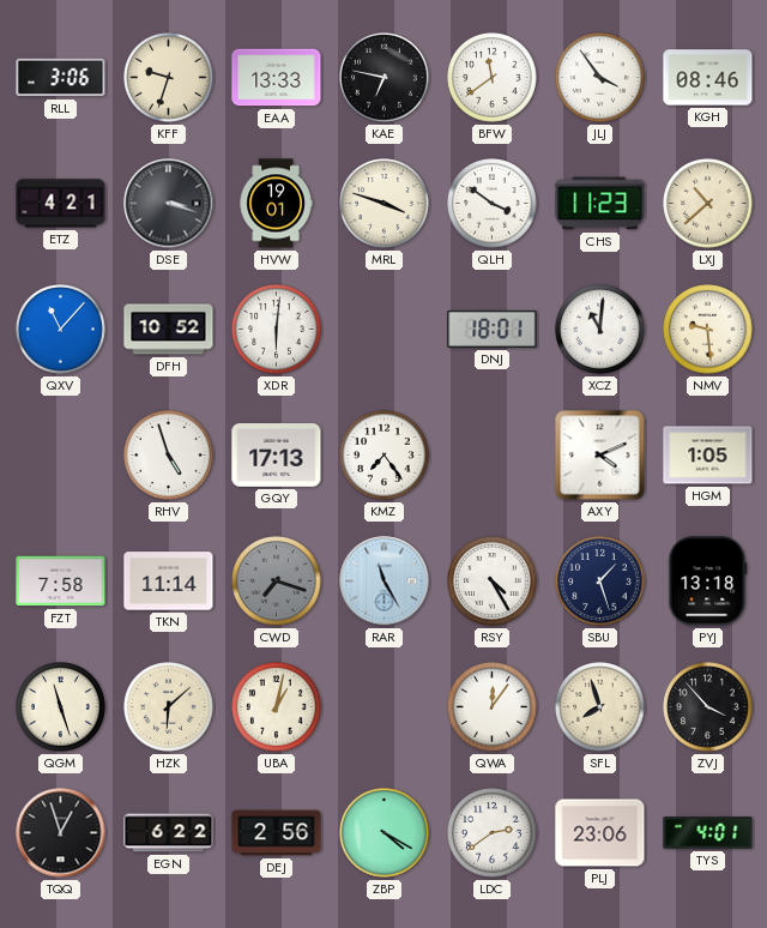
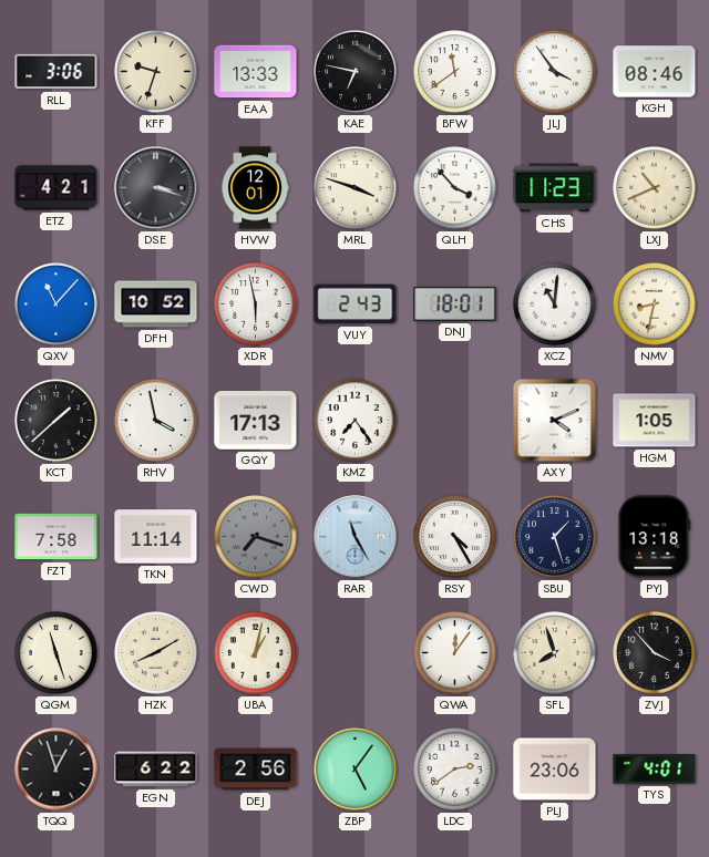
HVW: 19:01 -> 12:01 (255, 188)
QLH: 3:51 -> 3:53 (455, 188)
LXJ: 10:38 -> 10:41 (655, 188)
XDR: 6:01 -> 5:58 (256, 304)
VUY: none -> 2:43 (356, 304)
NMV: 9:29 -> 8:32 (655, 304)
KCT: none -> 1:38 (56, 421)
RHV: 4:57 -> 3:58 (156, 421)
HZK: 6:08 -> 8:10 (156, 653)
ZBP: 4:20 -> 5:06 (356, 770)
